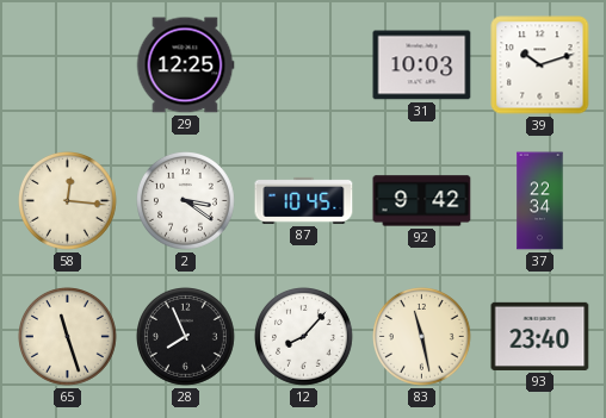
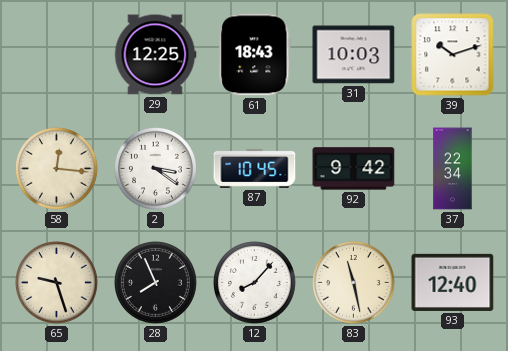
61: none -> 18:43 (255, 55)
65: 11:27 -> 9:27 (57, 283)
93: 23:40 -> 12:40 (453, 282)
